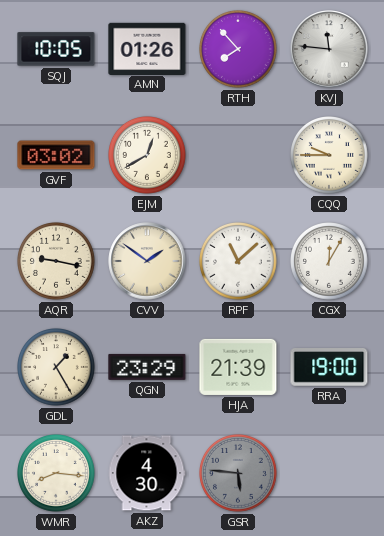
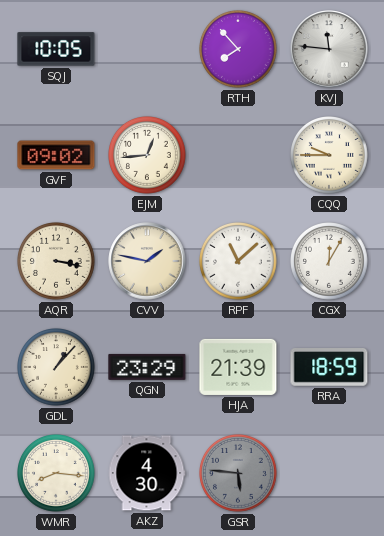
AMN: 01:26 -> none (147, 48)
GVF: 03:02 -> 09:02 (56, 155)
EJM: 12:40 -> 12:44 (148, 156)
AQR: 9:17 -> 3:17 (57, 262)
CVV: 1:51 -> 1:47 (147, 261)
GDL: 1:25 -> 1:07 (57, 368)
RRA: 19:00 -> 18:59 (329, 368)
